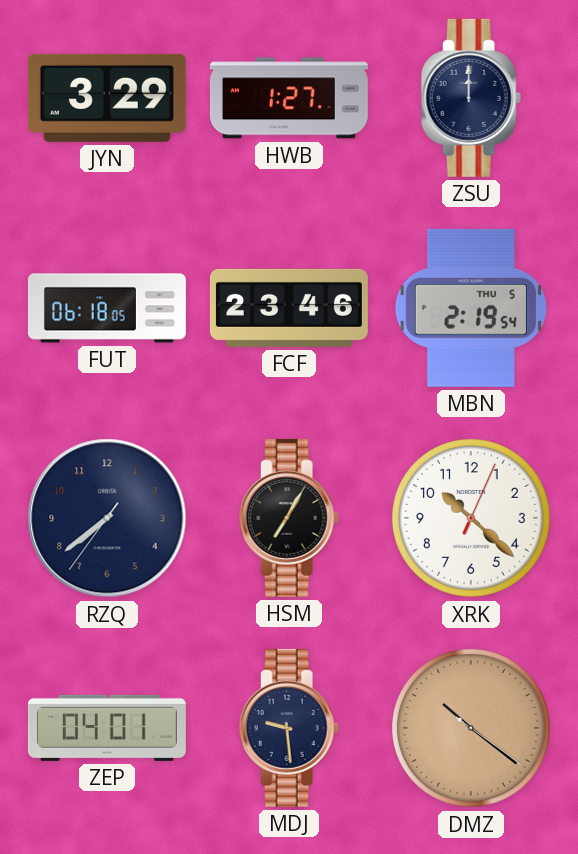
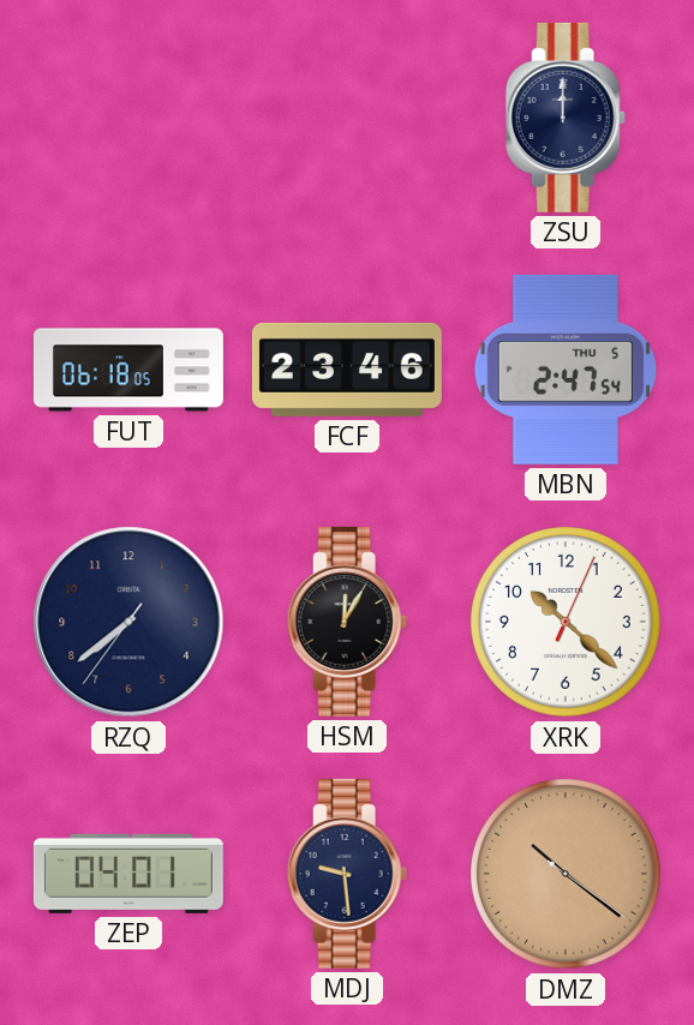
JYN: 3:29 -> none (107, 98)
HWB: 1:27 -> none (289, 98)
MBN: 2:19 -> 2:47 (566, 370)
HSM: 7:05 -> 12:05 (347, 622)
